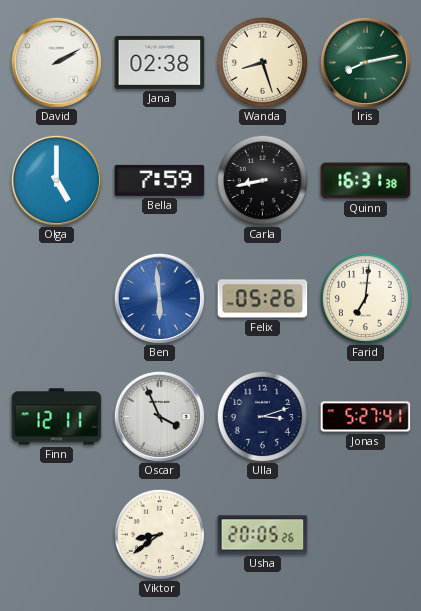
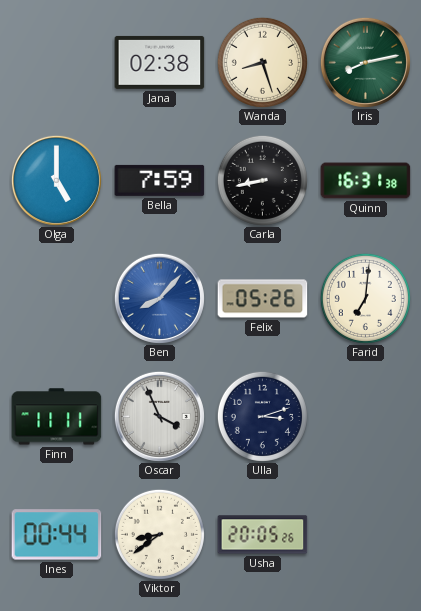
David: 2:10 -> none (56, 62)
Ben: 5:59 -> 8:07 (159, 298)
Finn: 12:11 -> 11:11 (57, 417)
Jonas: 5:27 -> none (366, 417)
Ines: none -> 00:44 (57, 535)
